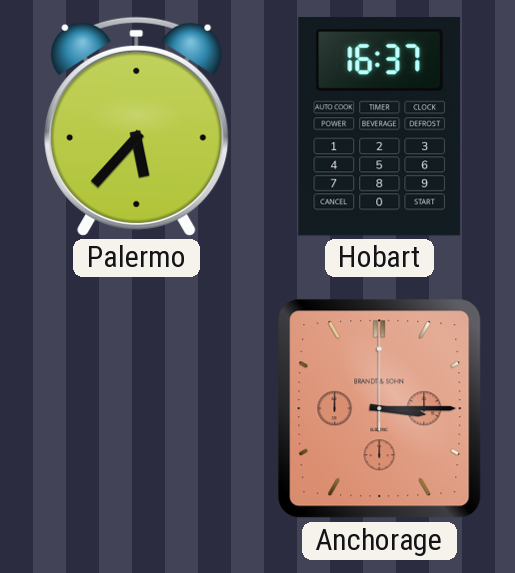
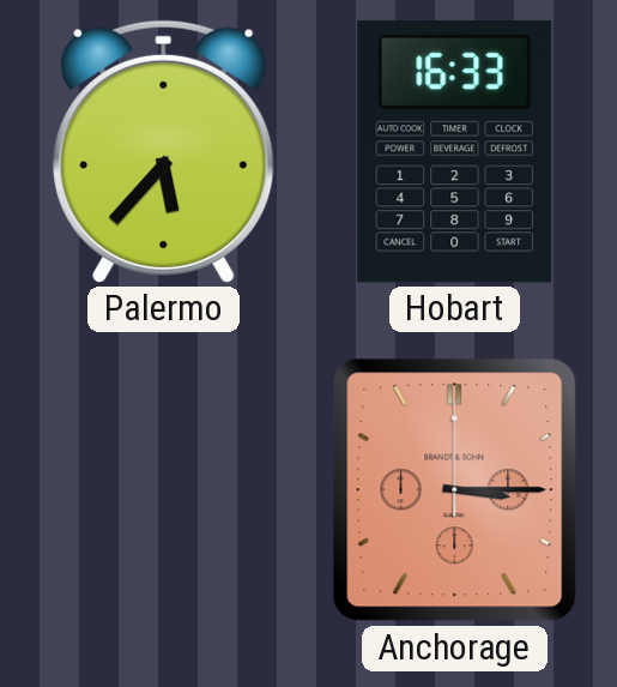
Hobart: 16:37 -> 16:33 (455, 151)
